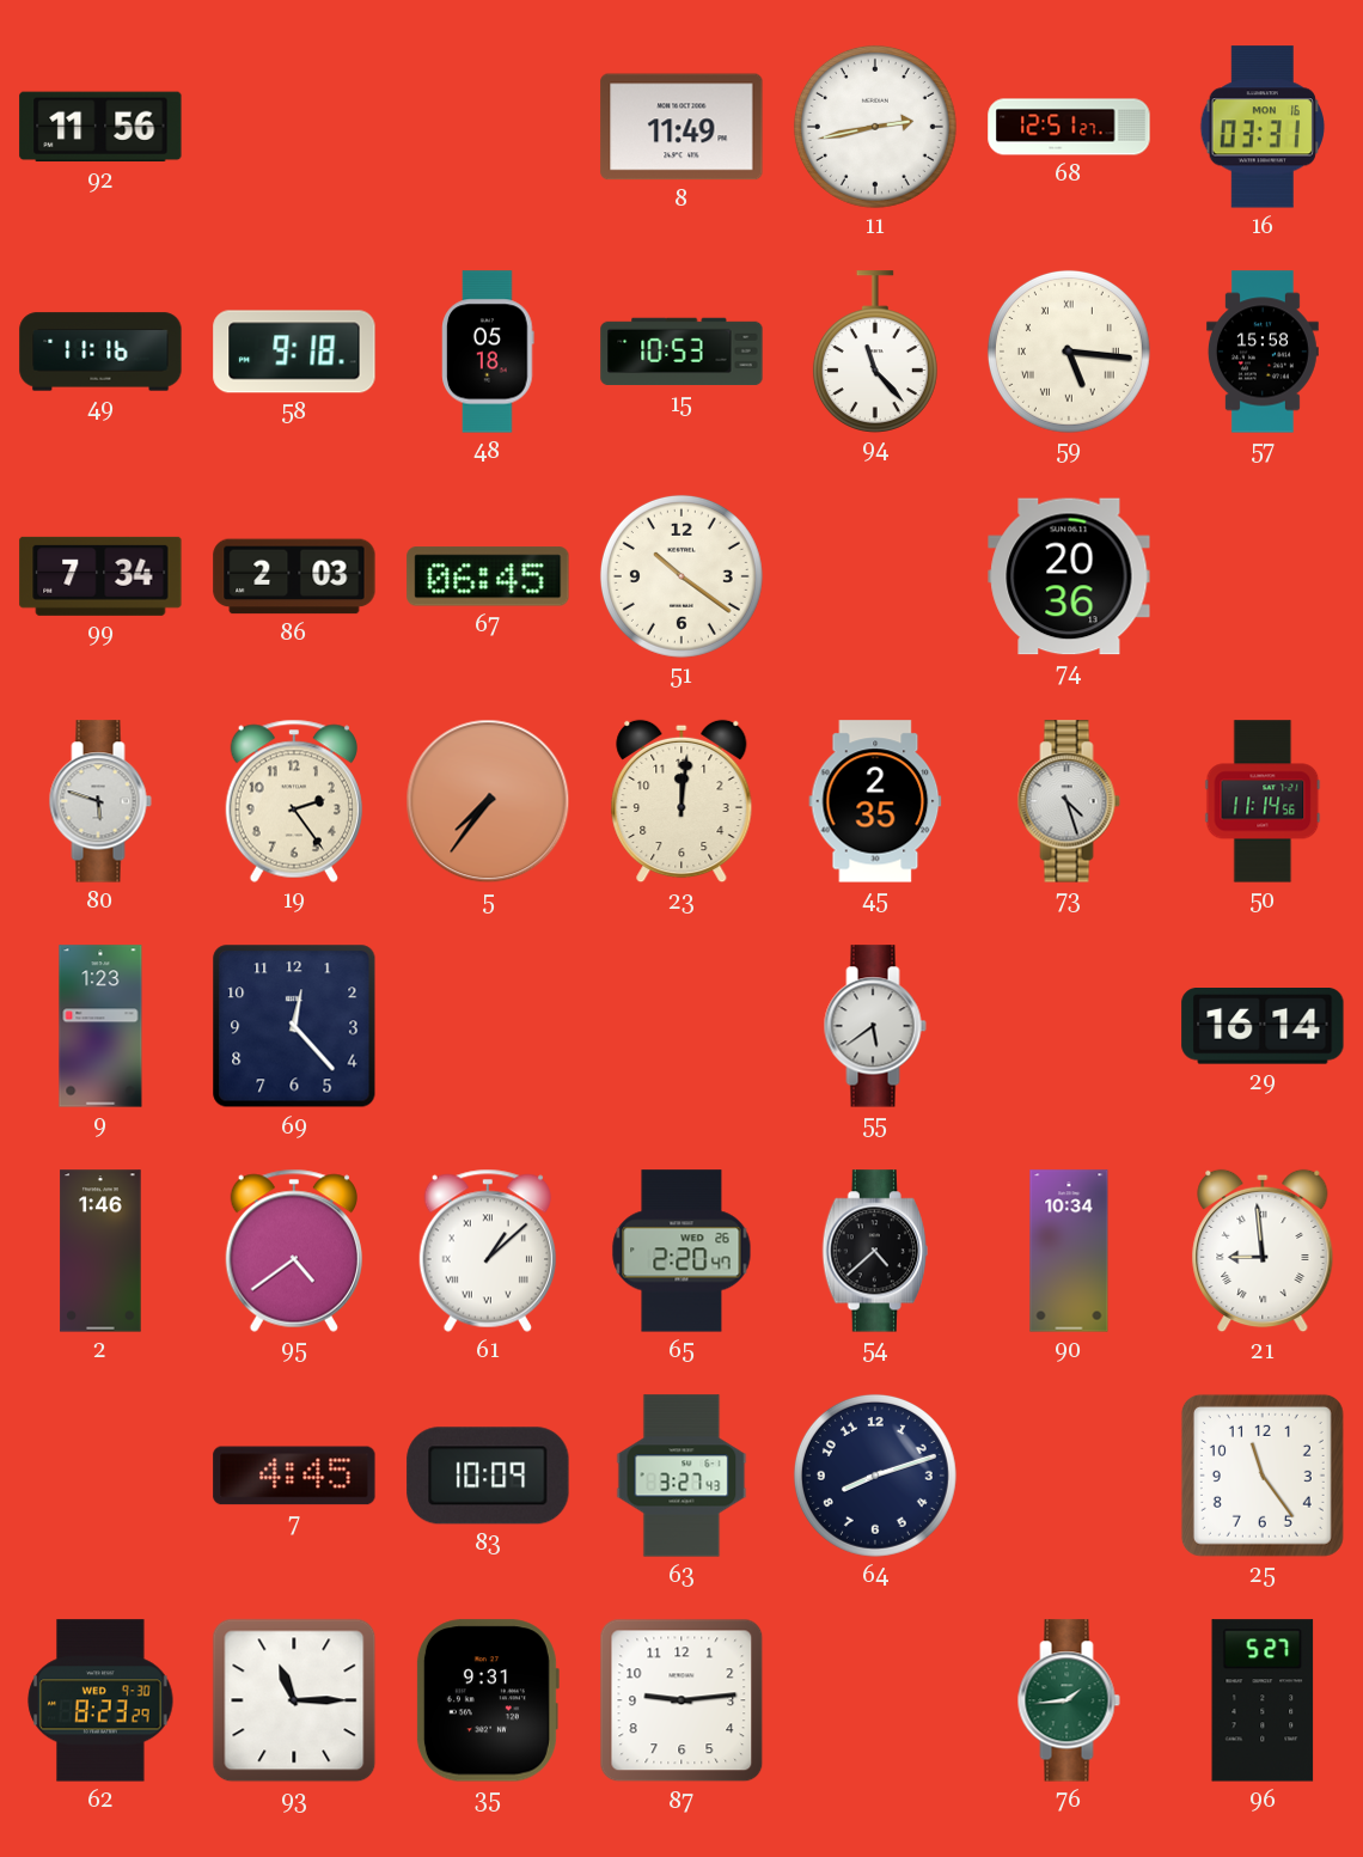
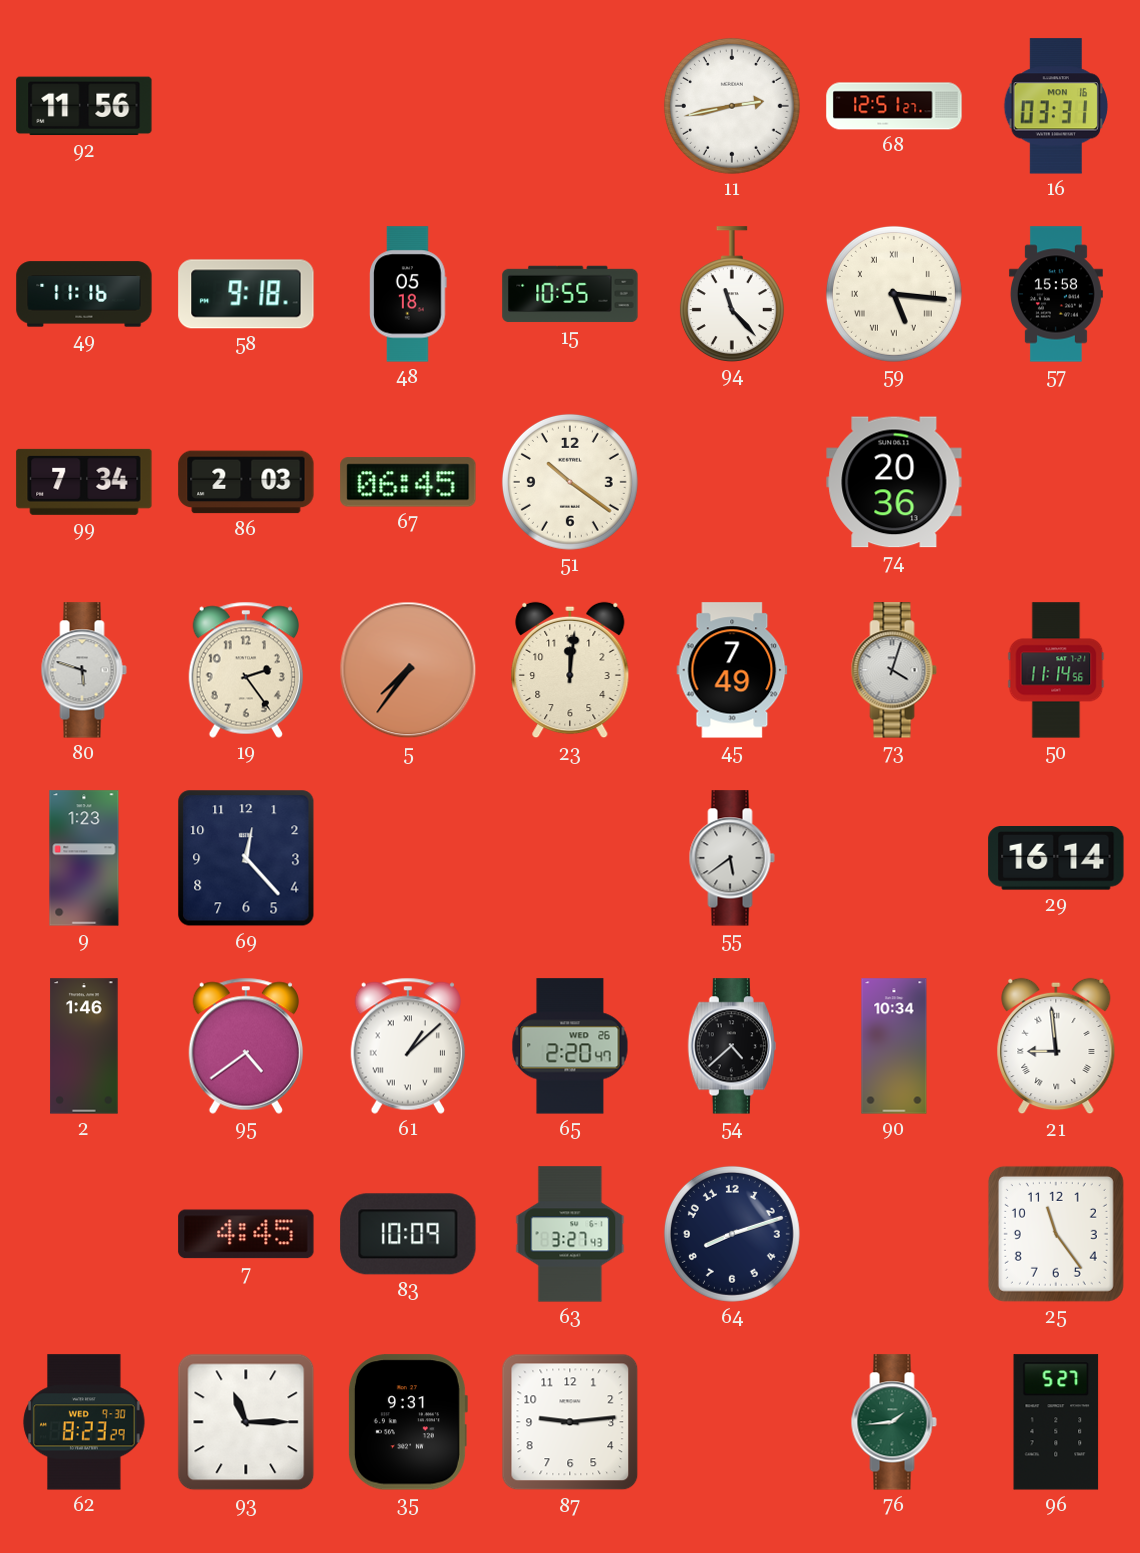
8: 11:49 -> none (681, 127)
15: 10:53 -> 10:55 (570, 294)
45: 2:35 -> 7:49 (732, 670)
73: 4:27 -> 4:03 (894, 670)
